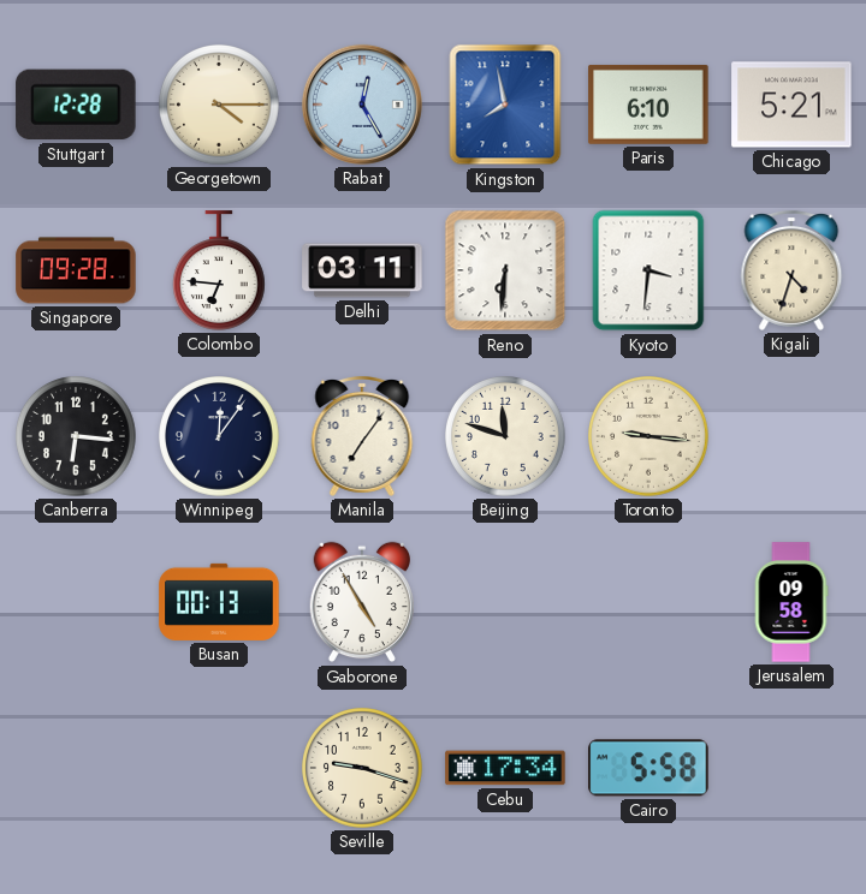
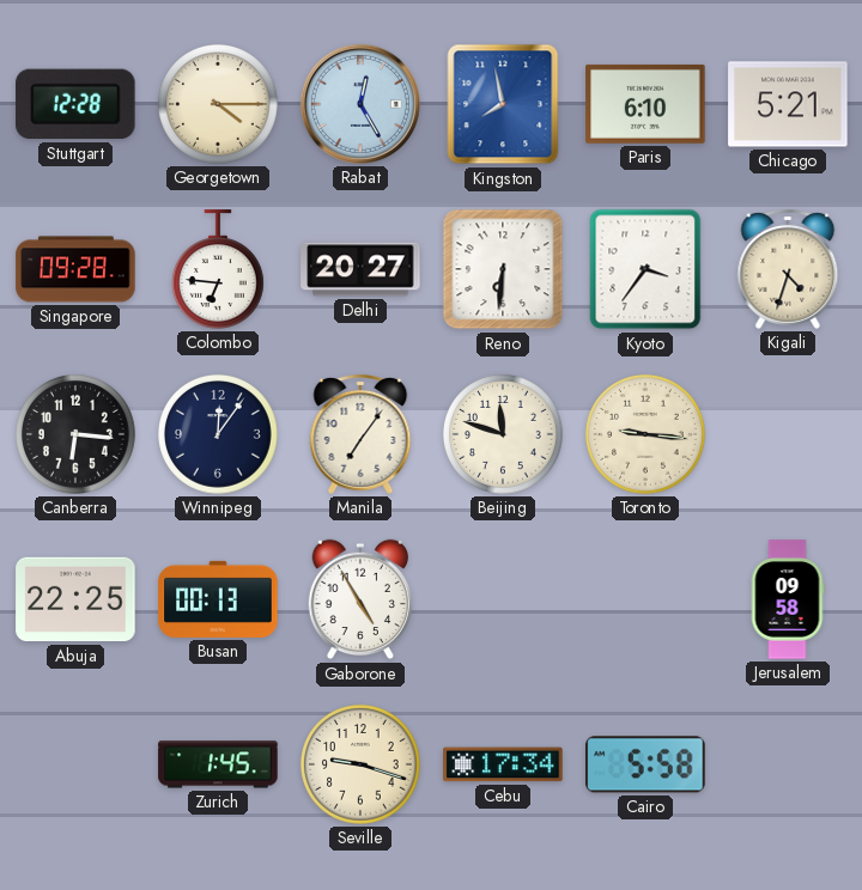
Delhi: 03:11 -> 20:27 (360, 269)
Kyoto: 3:31 -> 3:36 (645, 269)
Abuja: none -> 22:25 (75, 599)
Zurich: none -> 1:45 (218, 764)
